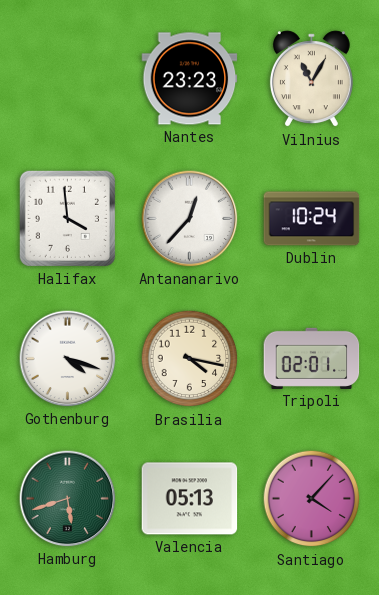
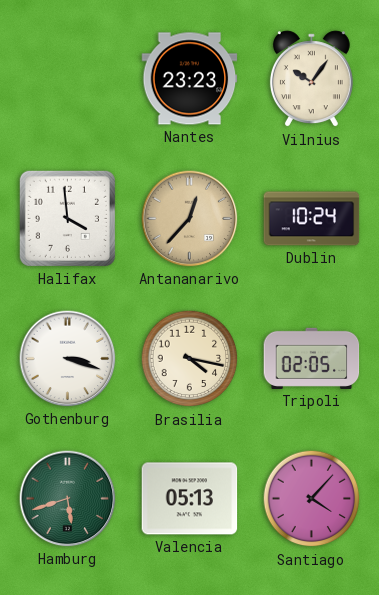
Vilnius: 11:05 -> 10:06 (311, 79)
Antananarivo dial: white -> champagne (190, 219)
Gothenburg: 4:18 -> 3:18 (68, 359)
Tripoli: 02:01 -> 02:05 (312, 358)
